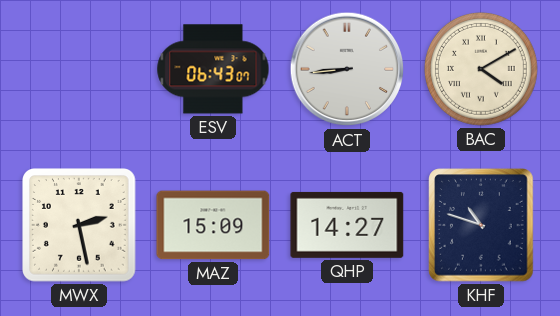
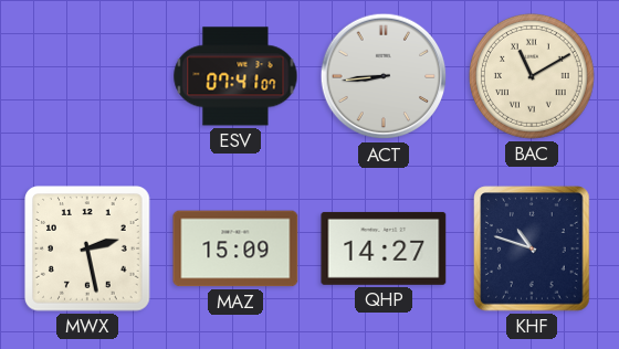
ESV: 06:43 -> 07:41 (235, 76)
BAC: 4:10 -> 11:10 (532, 76)
